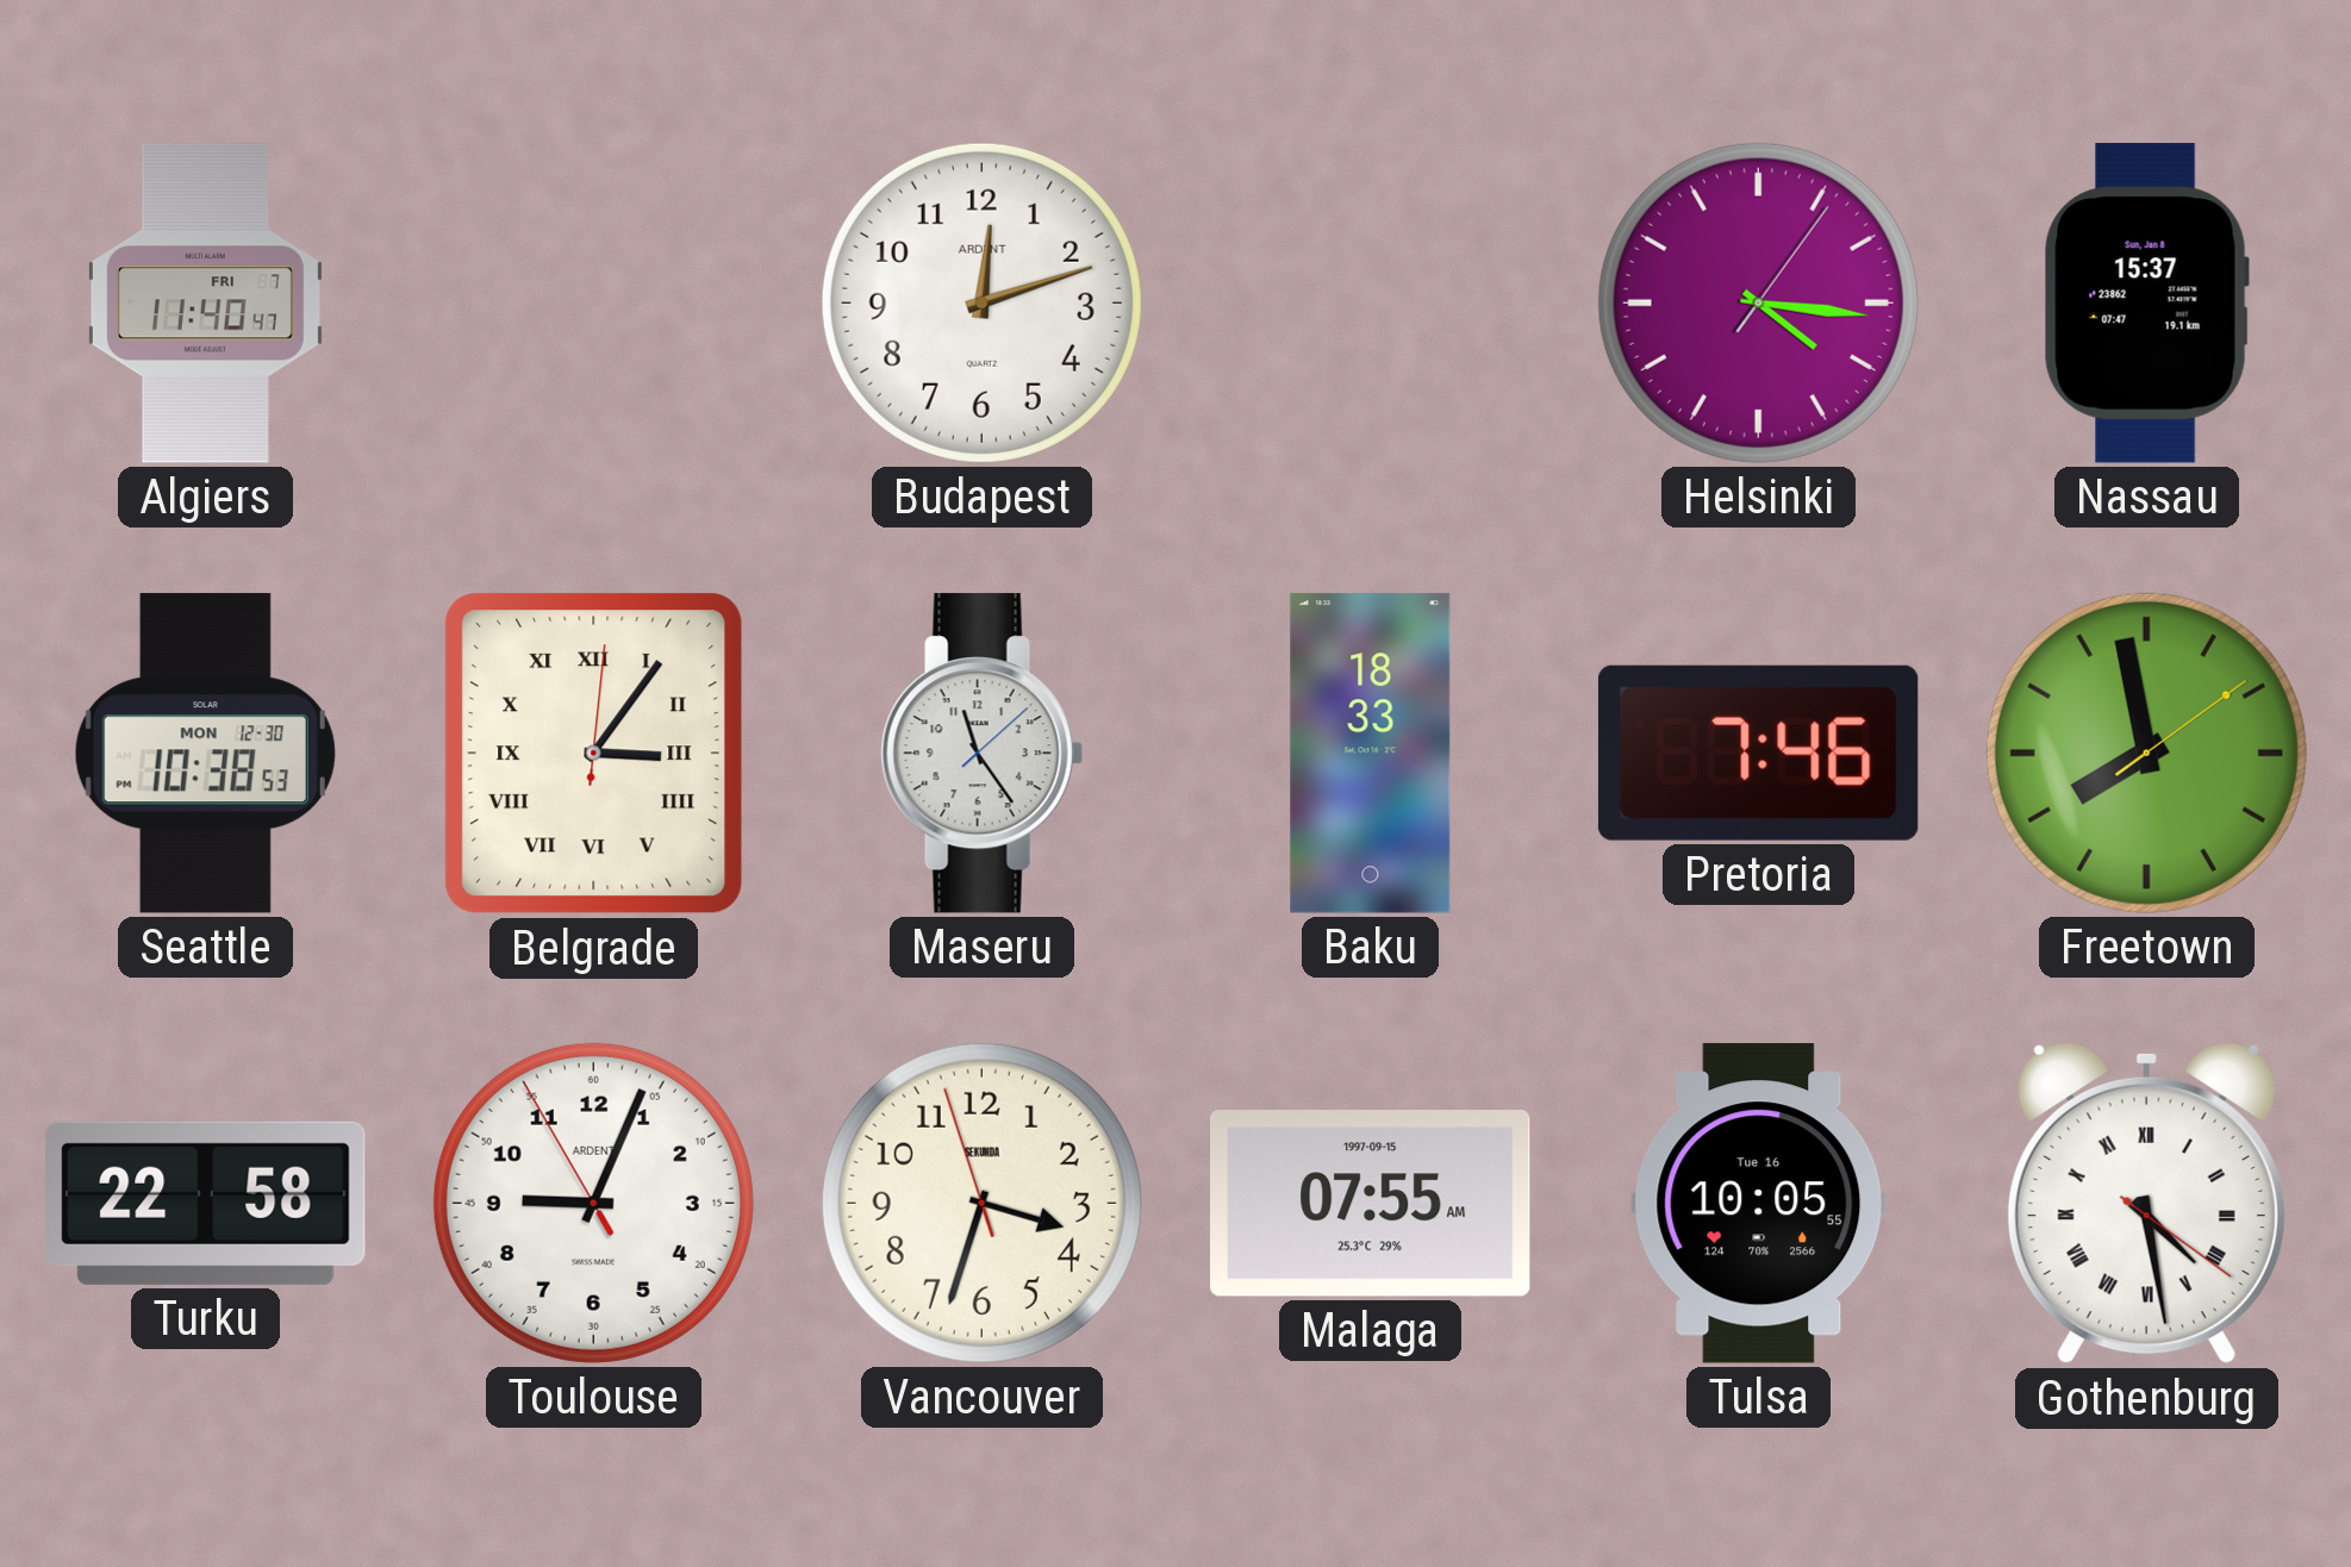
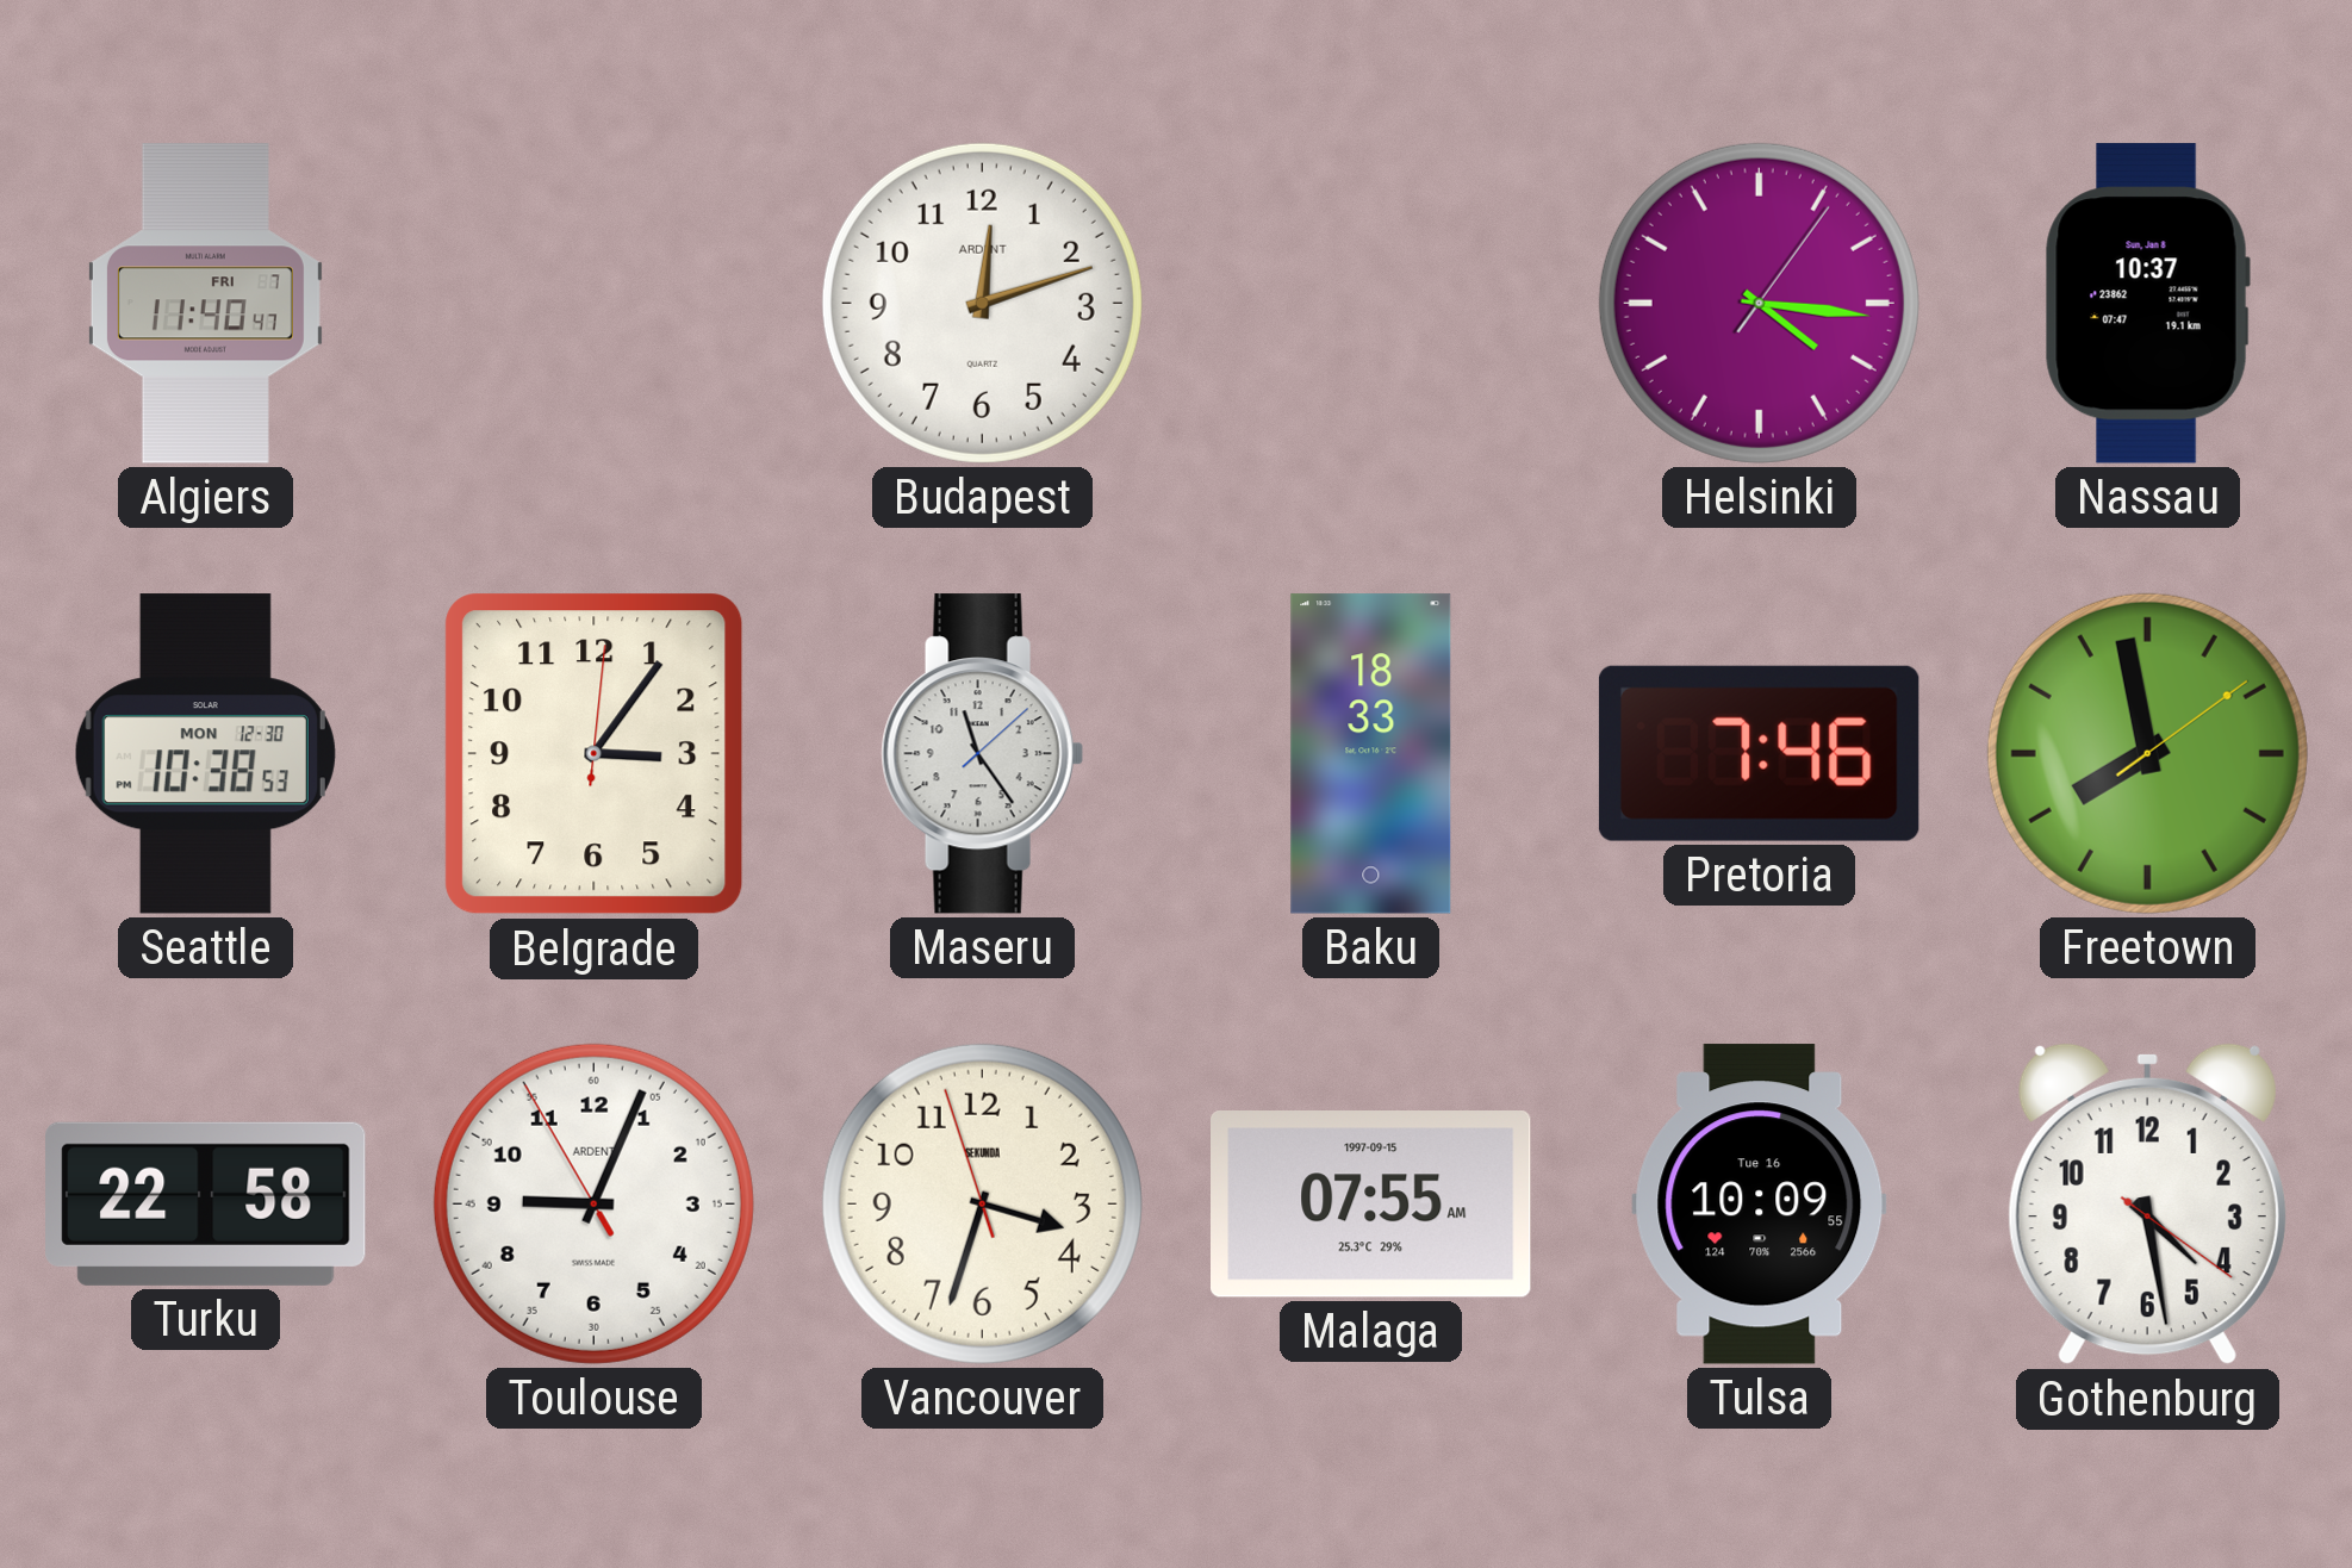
Nassau: 15:37 -> 10:37 (2147, 304)
Belgrade numerals: Roman -> Arabic (595, 754)
Tulsa: 10:05 -> 10:09 (1760, 1205)
Gothenburg numerals: Roman -> Arabic (2147, 1205)
